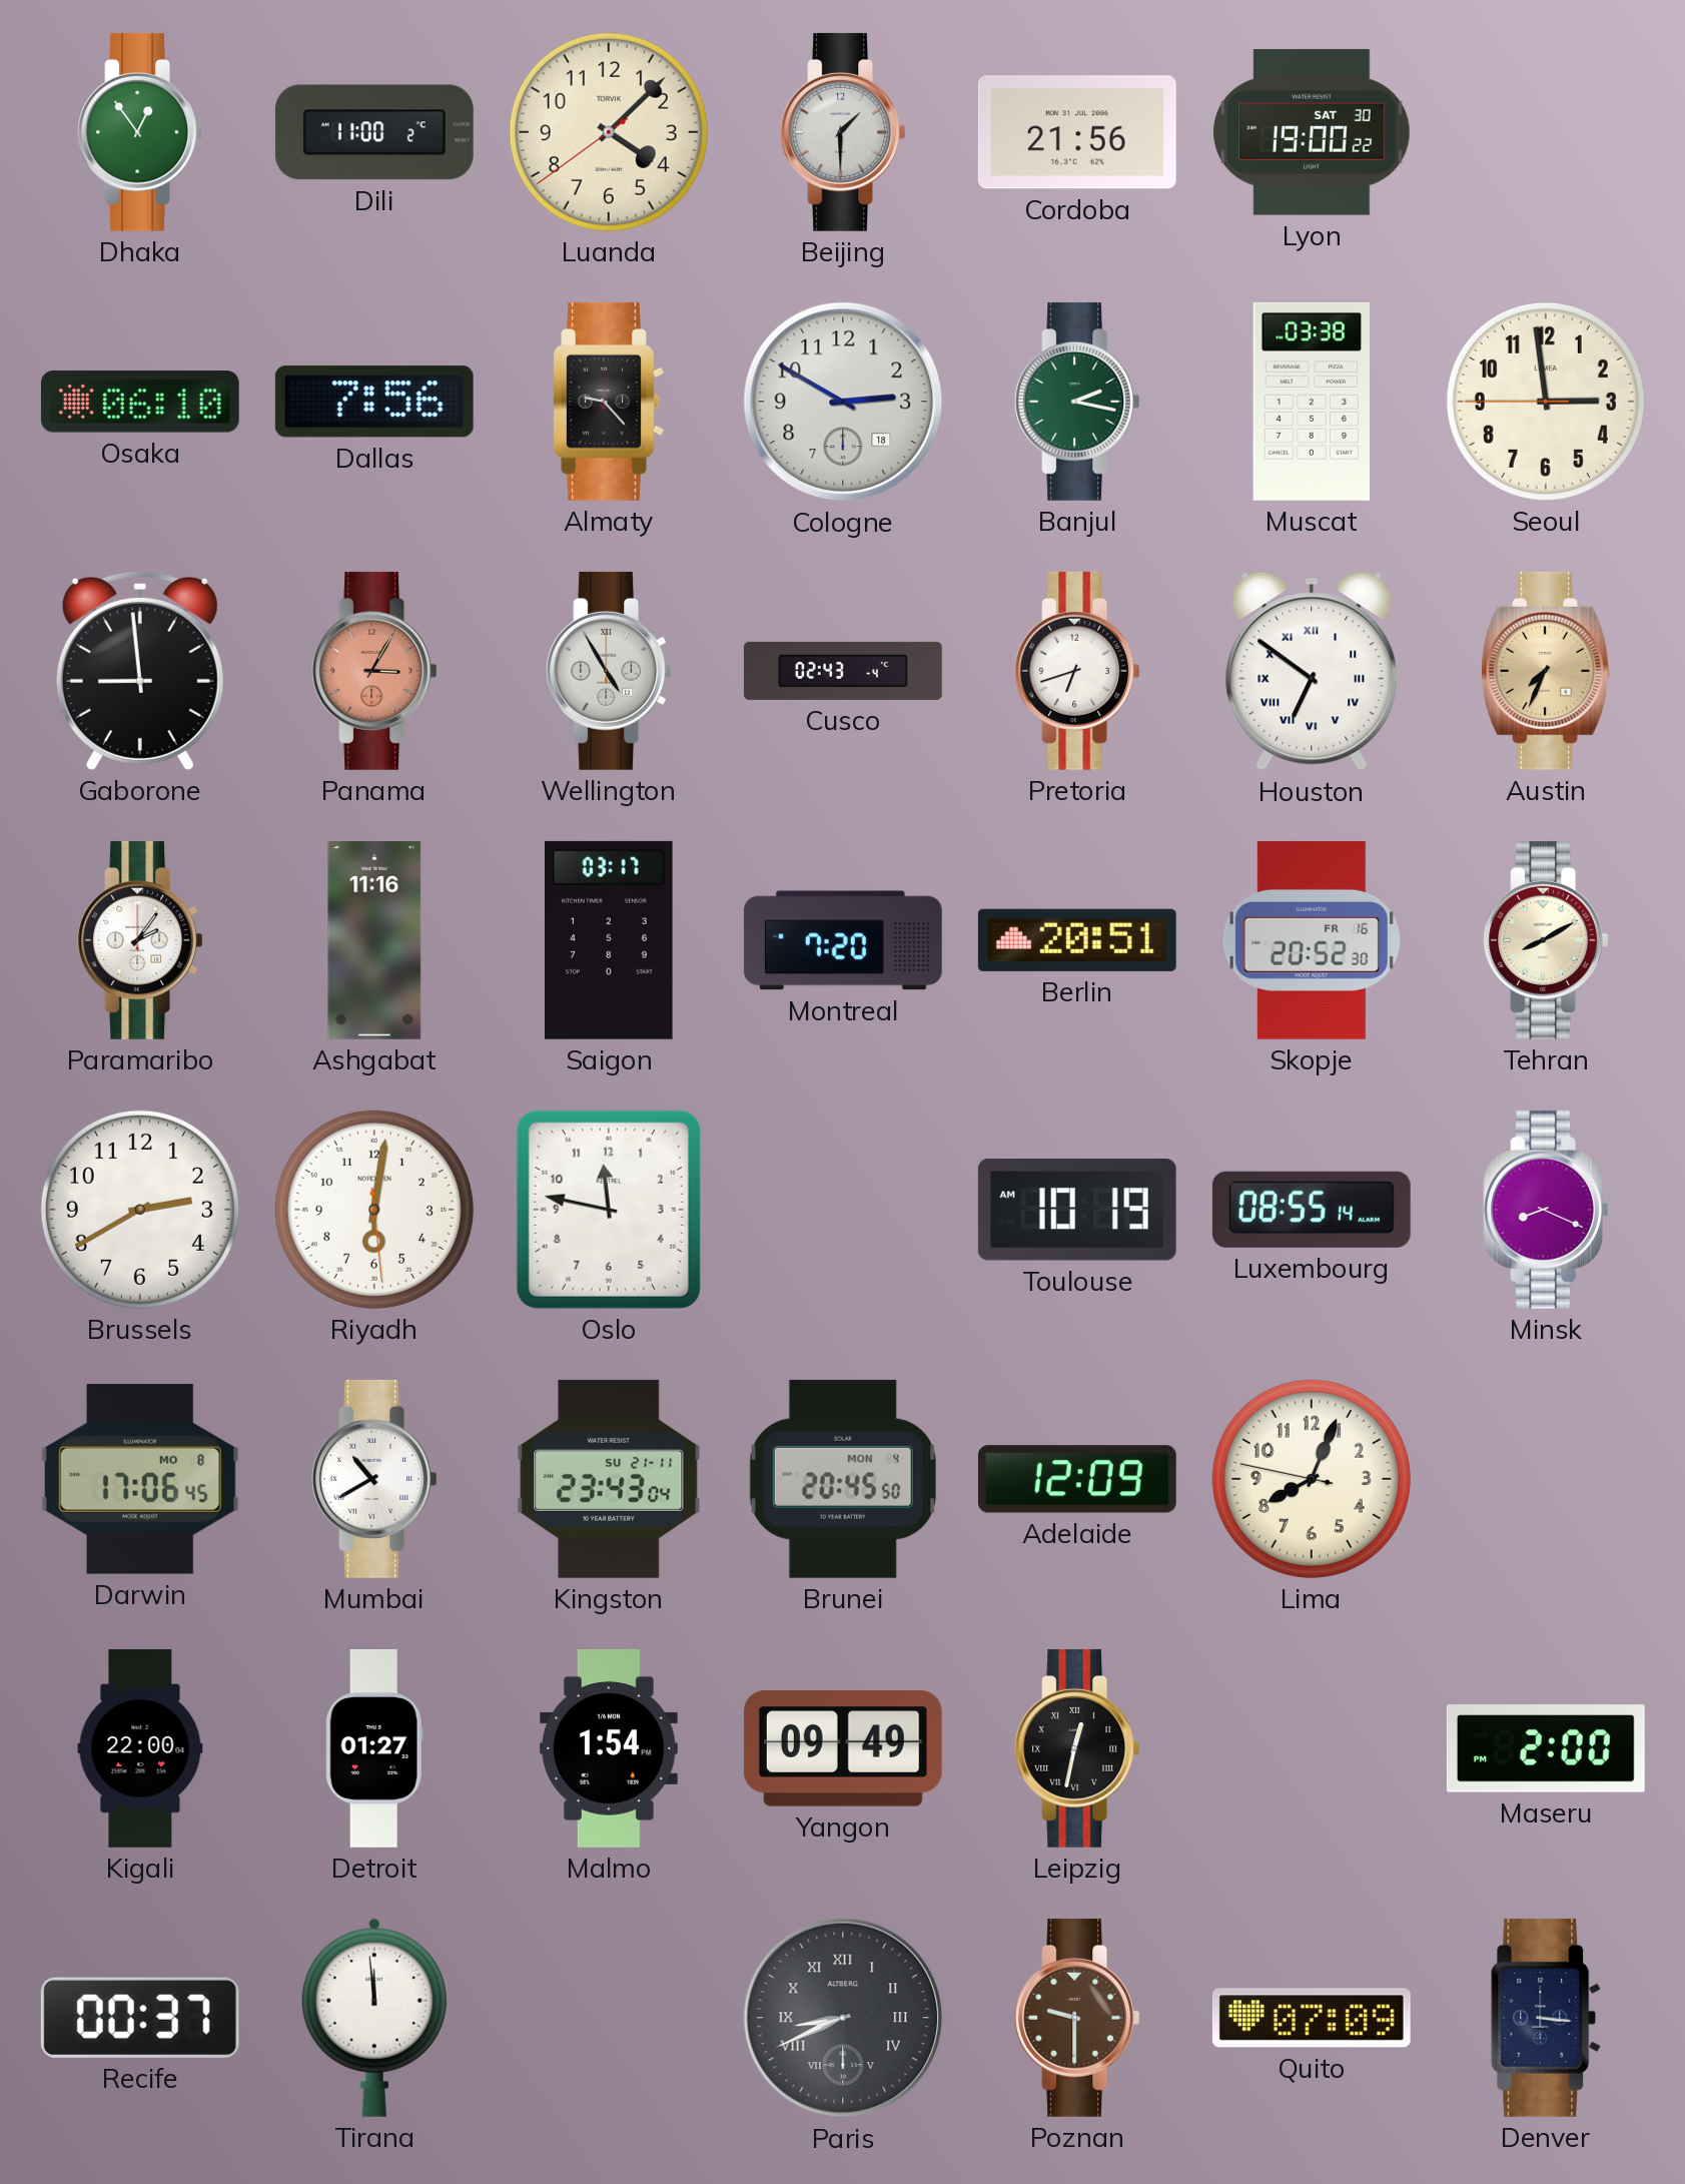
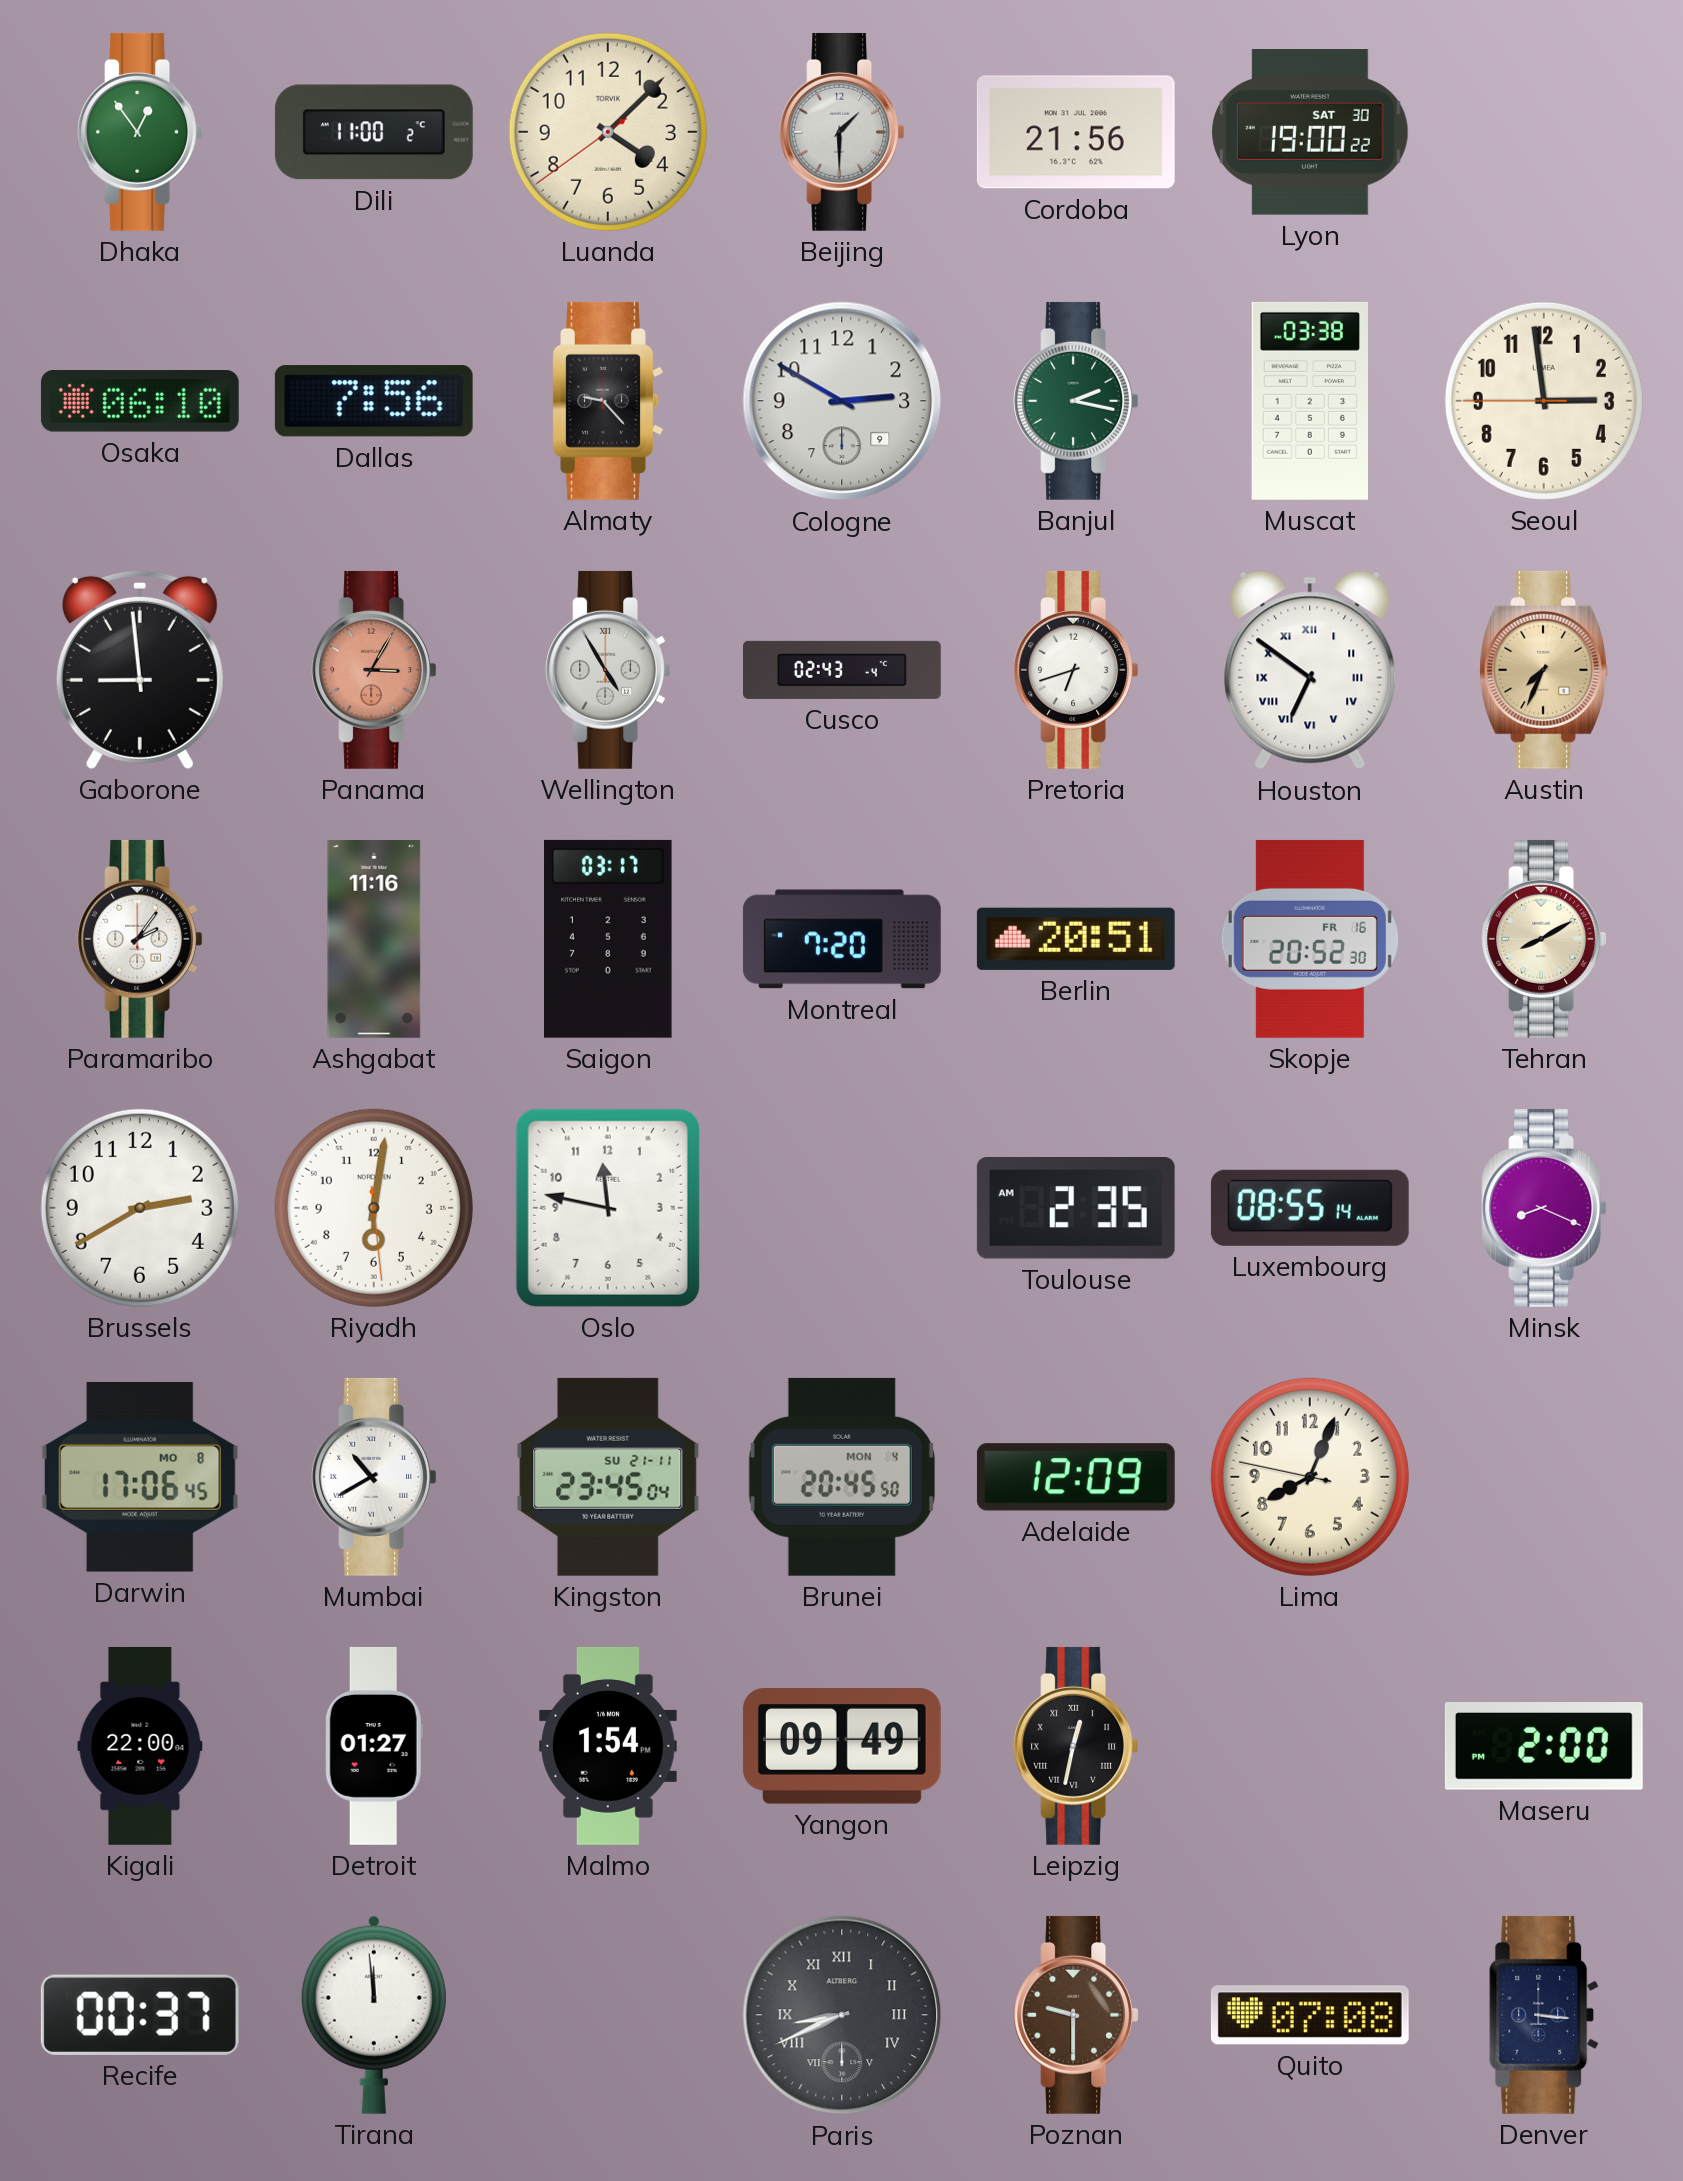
Cologne date: 18 -> 9 (842, 401)
Toulouse: 10:19 -> 2:35 (1076, 1209)
Kingston: 23:43 -> 23:45 (608, 1477)
Quito: 07:09 -> 07:08 (1310, 2015)
